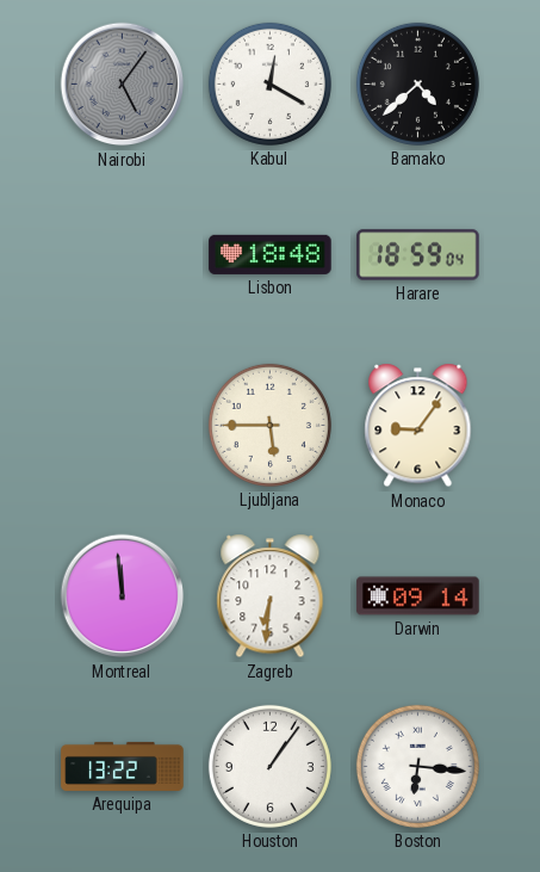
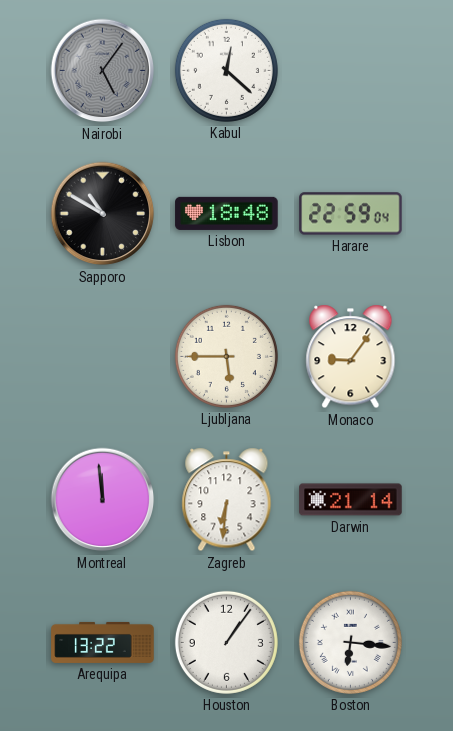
Kabul: 12:20 -> 12:22 (226, 70)
Bamako: 4:38 -> none (417, 84)
Sapporo: none -> 10:50 (103, 214)
Harare: 18:59 -> 22:59 (351, 214)
Darwin: 09:14 -> 21:14 (351, 500)
